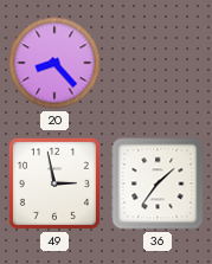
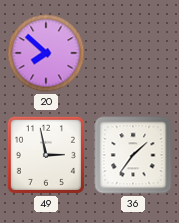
20: 8:23 -> 7:52 (46, 53)
